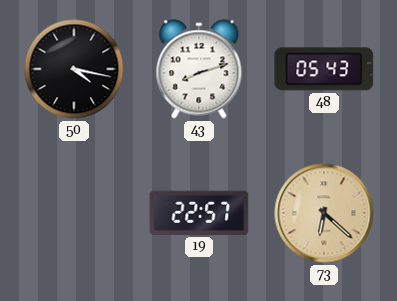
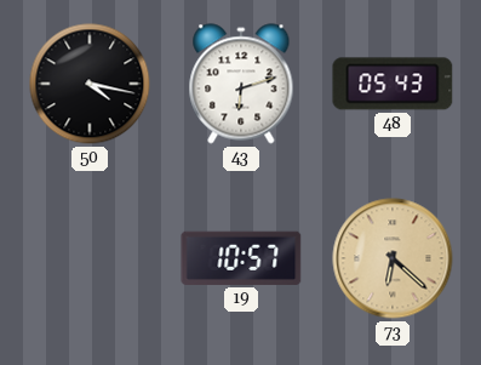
43: 8:12 -> 6:12 (241, 84)
19: 22:57 -> 10:57 (241, 258)
